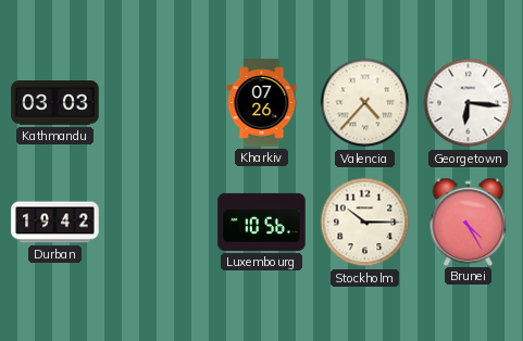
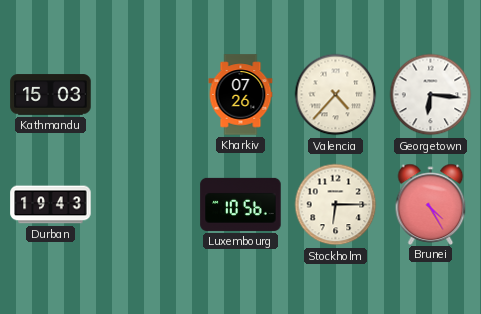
Kathmandu: 03:03 -> 15:03 (51, 95)
Durban: 19:42 -> 19:43 (51, 205)
Stockholm: 10:15 -> 6:15 (336, 205)
